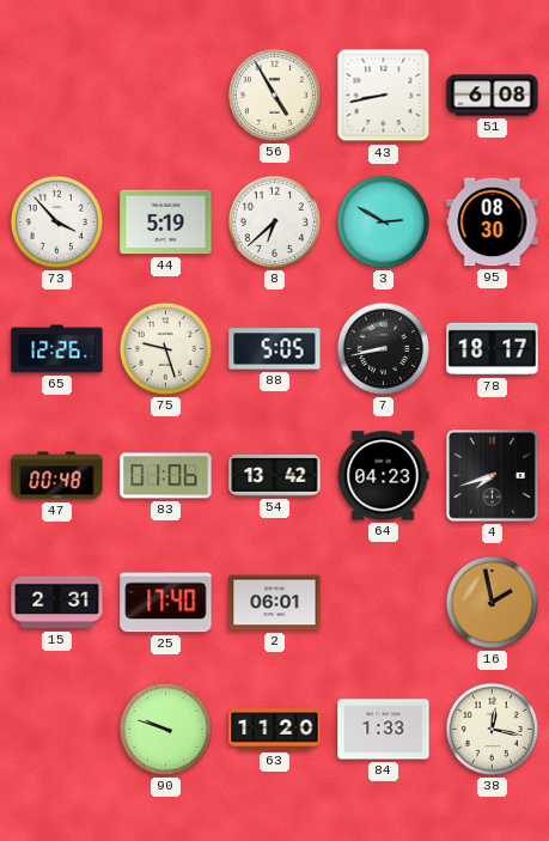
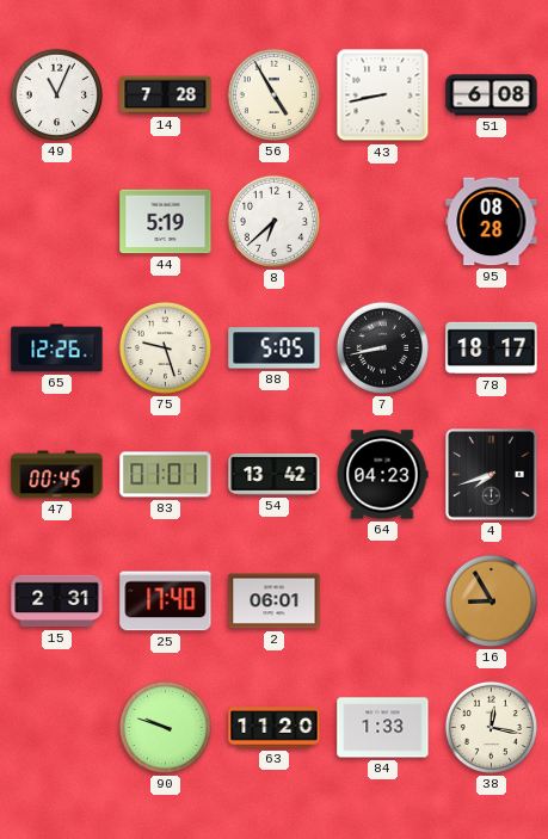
49: none -> 11:04 (56, 94)
14: none -> 7:28 (166, 95)
73: 3:53 -> none (56, 221)
3: 2:50 -> none (383, 221)
95: 08:30 -> 08:28 (492, 222)
47: 00:48 -> 00:45 (57, 475)
83: 01:06 -> 01:01 (166, 475)
16: 1:58 -> 8:55 (491, 600)
